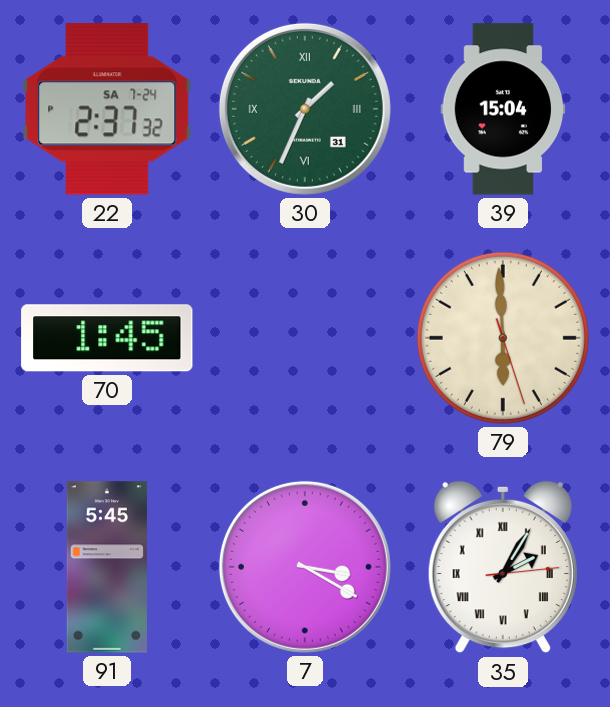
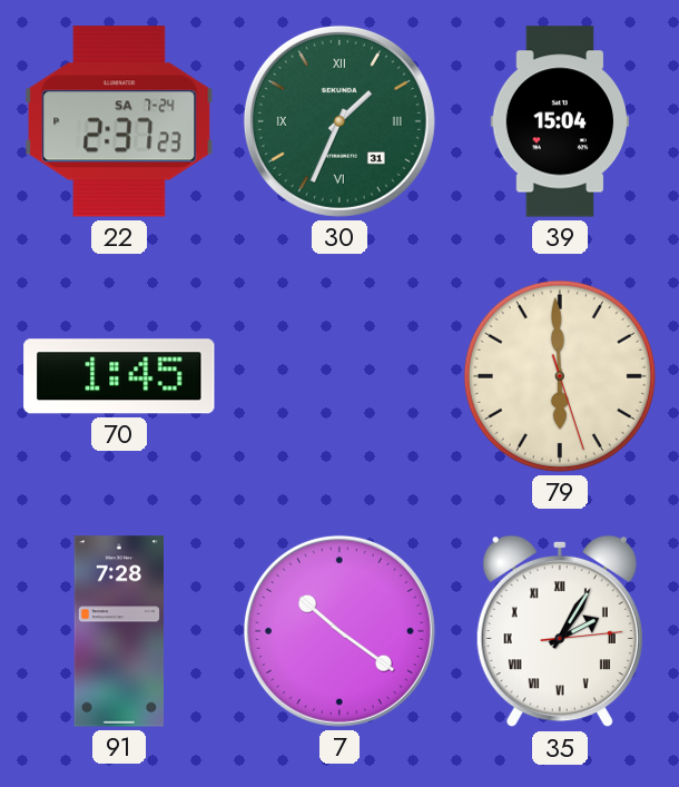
22: 2:37:32 -> 2:37:23 (119, 121)
91: 5:45 -> 7:28 (119, 631)
7: 3:20 -> 10:21 (339, 631)
